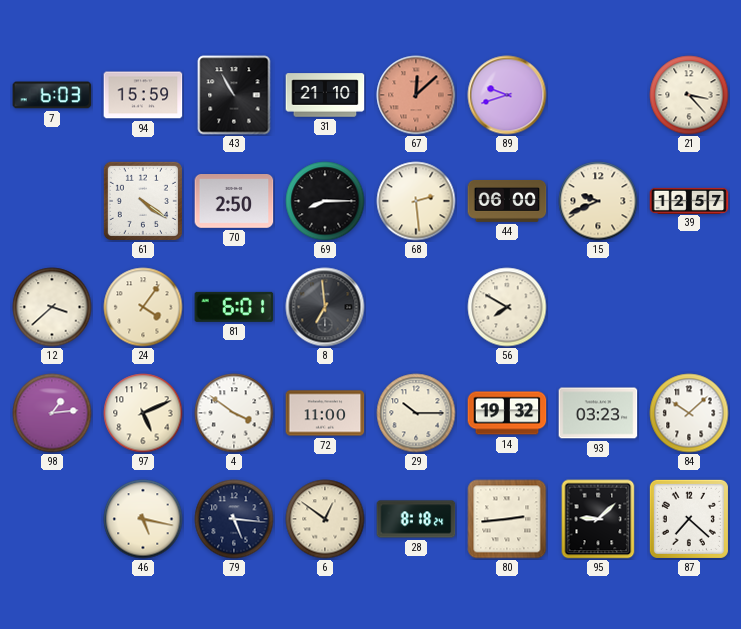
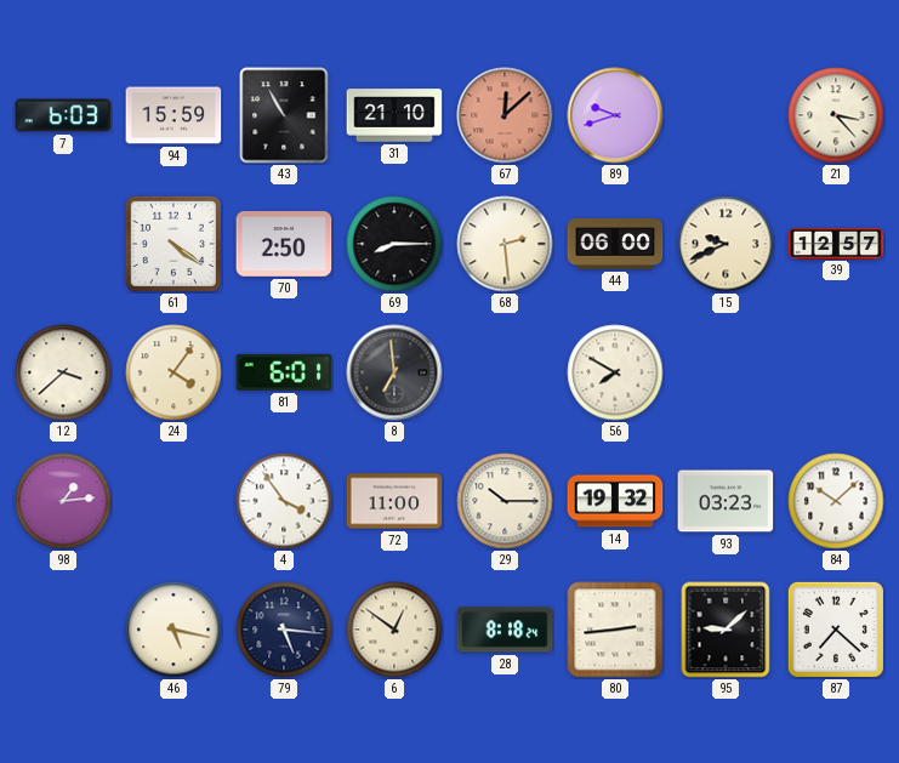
97: 5:11 -> none (143, 413)
4: 3:51 -> 3:54 (284, 501)
